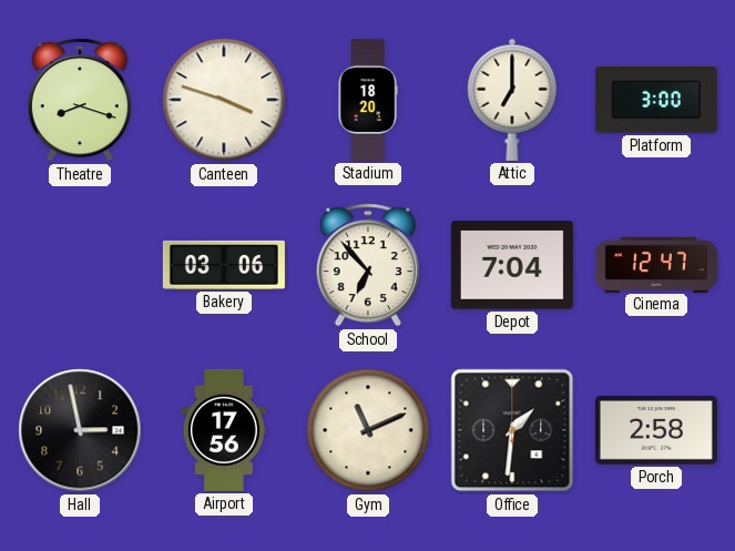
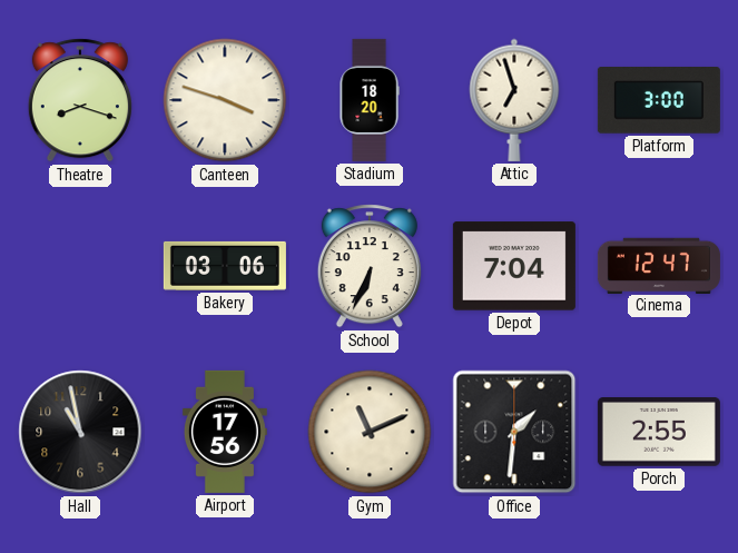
Attic: 7:00 -> 6:57 (514, 100)
School: 6:53 -> 6:34 (370, 266)
Hall: 2:58 -> 10:58 (80, 432)
Porch: 2:58 -> 2:55 (659, 433)
